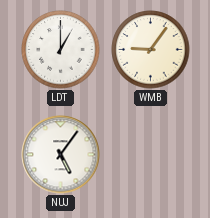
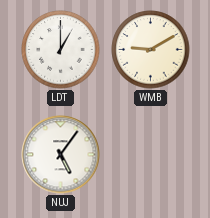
WMB: 9:06 -> 9:10 (151, 50)
